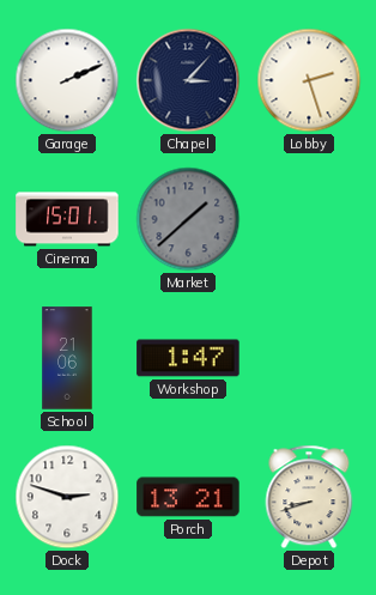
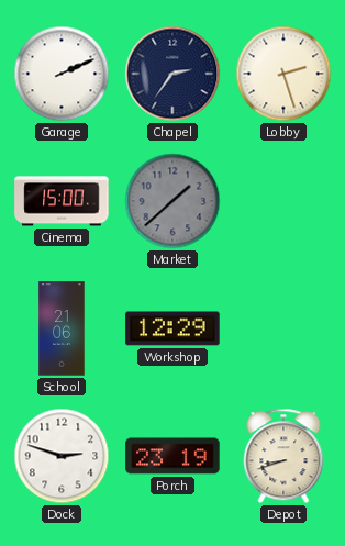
Chapel: 3:07 -> 2:36 (172, 74)
Cinema: 15:01 -> 15:00 (62, 201)
Workshop: 1:47 -> 12:29 (172, 328)
Porch: 13:21 -> 23:19 (172, 456)
